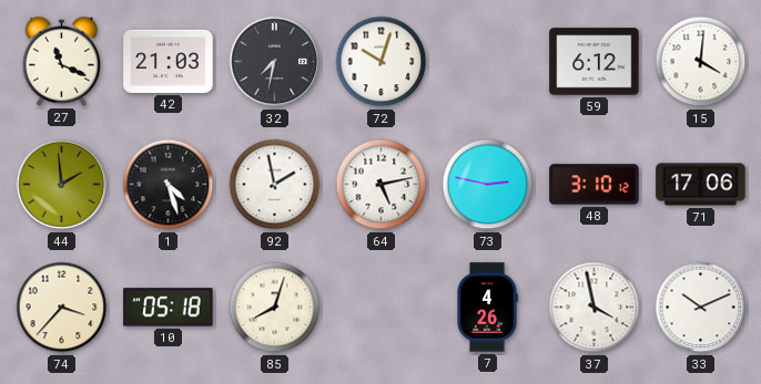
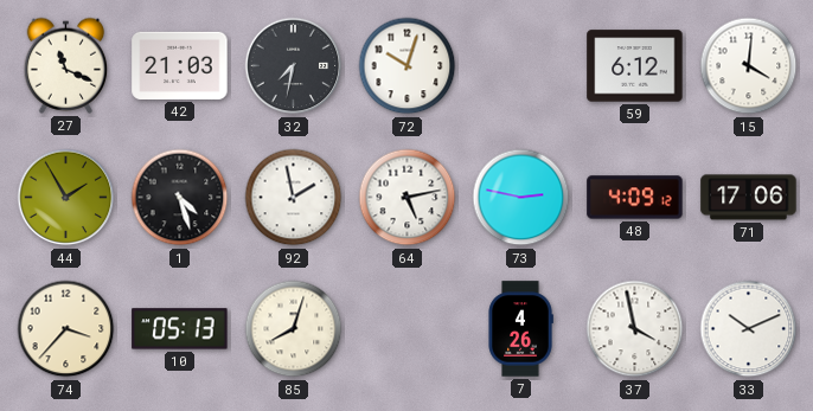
44: 1:59 -> 1:55 (66, 198)
48: 3:10 -> 4:09 (635, 198)
10: 05:18 -> 05:13 (180, 329)
